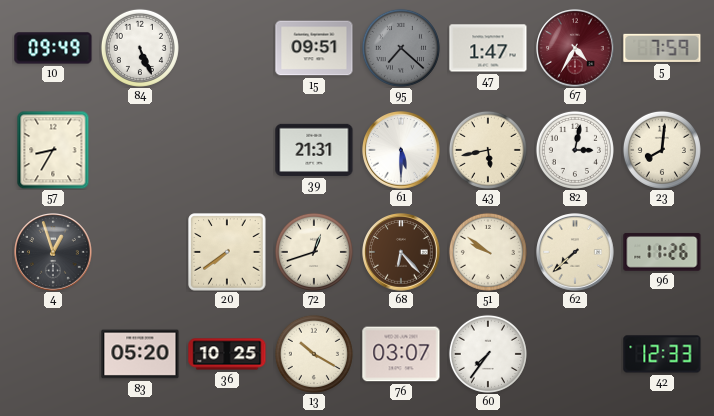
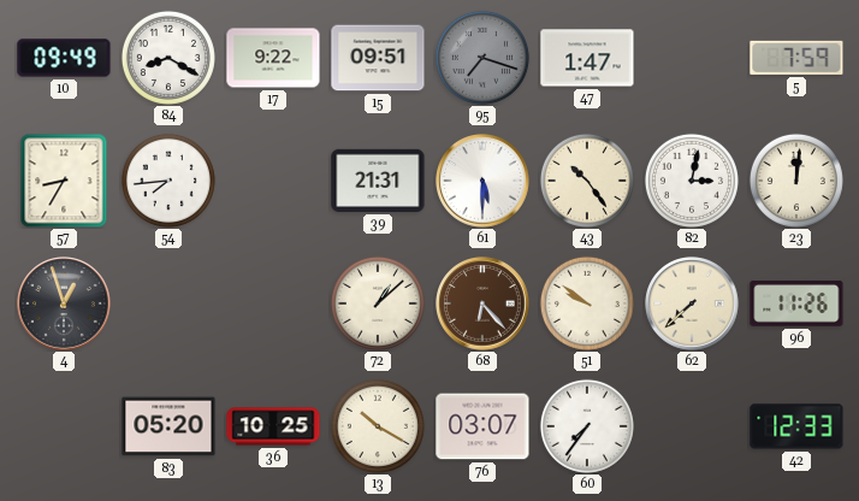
84: 5:26 -> 8:20 (168, 58)
17: none -> 9:22 (273, 58)
95: 7:22 -> 7:18 (482, 58)
67: 4:35 -> none (575, 48)
54: none -> 7:44 (168, 181)
43: 5:43 -> 10:24 (587, 181)
23: 8:01 -> 12:01 (796, 181)
20: 7:39 -> none (227, 252)
72: 12:42 -> 1:08 (378, 303)
